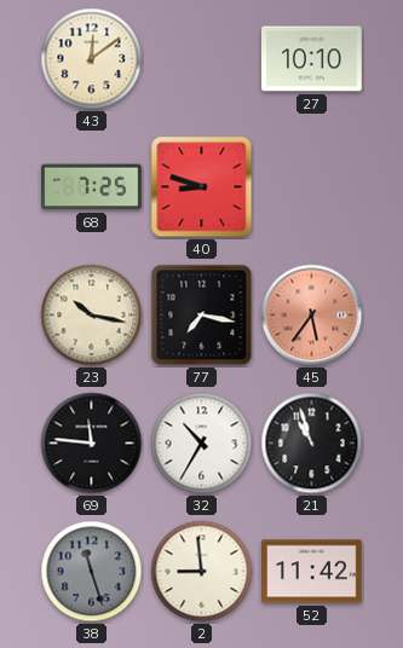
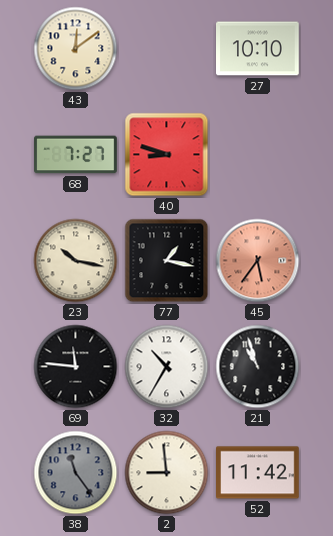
68: 7:25 -> 7:27 (76, 155)
77: 7:17 -> 1:17 (167, 261)
38: 11:27 -> 11:24 (76, 473)
